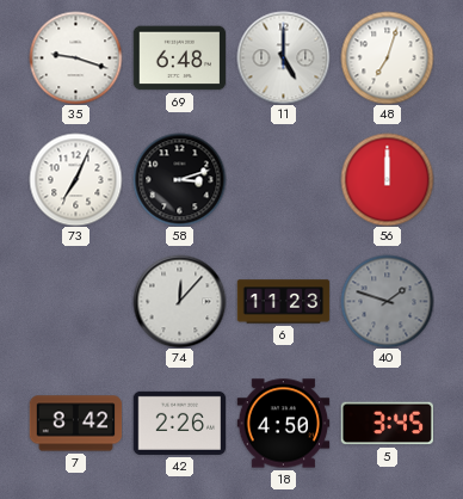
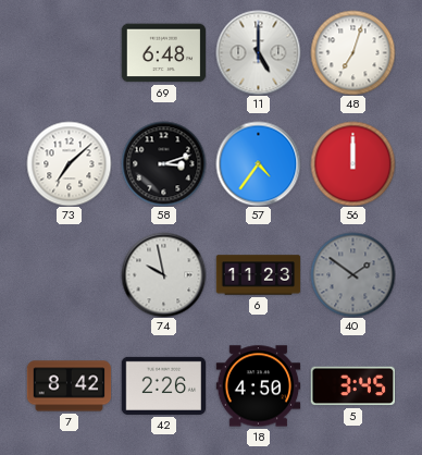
35: 9:18 -> none (75, 57)
73: 7:04 -> 7:08 (69, 163)
57: none -> 4:36 (258, 163)
74: 12:07 -> 9:58 (163, 274)
40: 1:48 -> 1:51 (352, 274)
